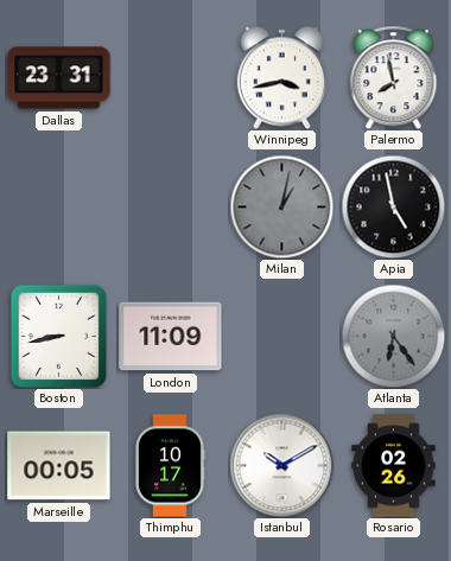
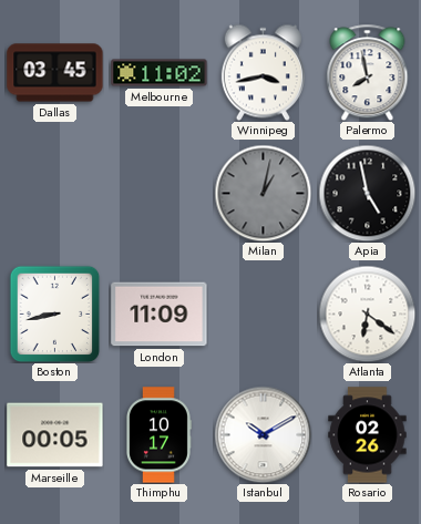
Dallas: 23:31 -> 03:45 (55, 73)
Melbourne: none -> 11:02 (160, 73)
Atlanta: 6:24 -> 6:21 (367, 314)
Atlanta dial: grey -> white (367, 314)
